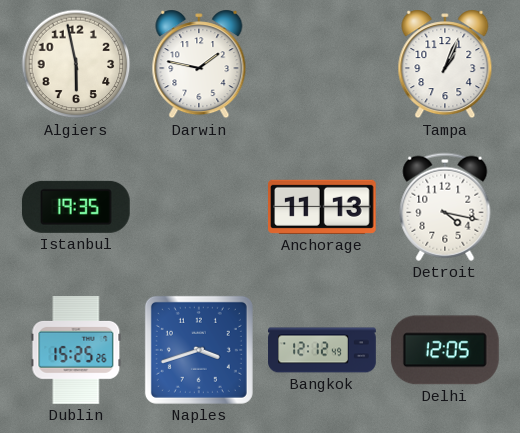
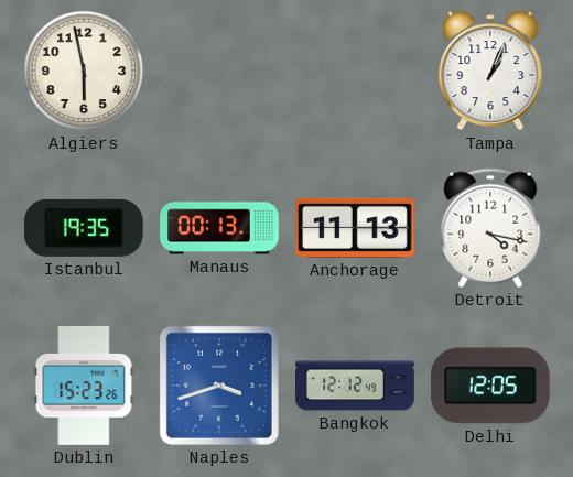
Darwin: 1:47 -> none (199, 64)
Manaus: none -> 00:13 (219, 228)
Dublin: 15:25 -> 15:23 (84, 387)
